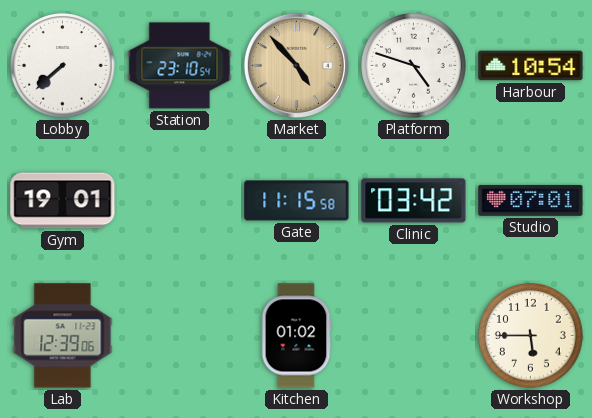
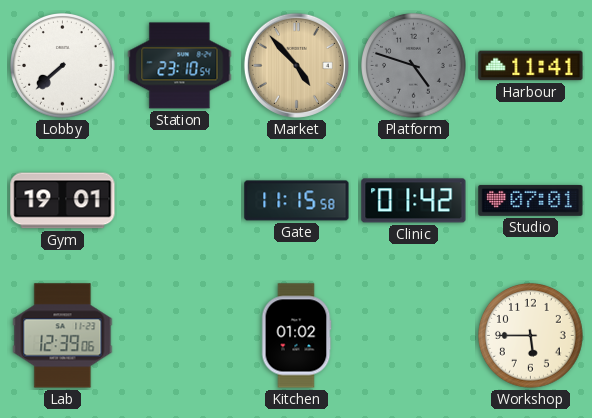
Platform dial: white -> grey (414, 66)
Harbour: 10:54 -> 11:41 (531, 66)
Clinic: 03:42 -> 01:42 (414, 201)
